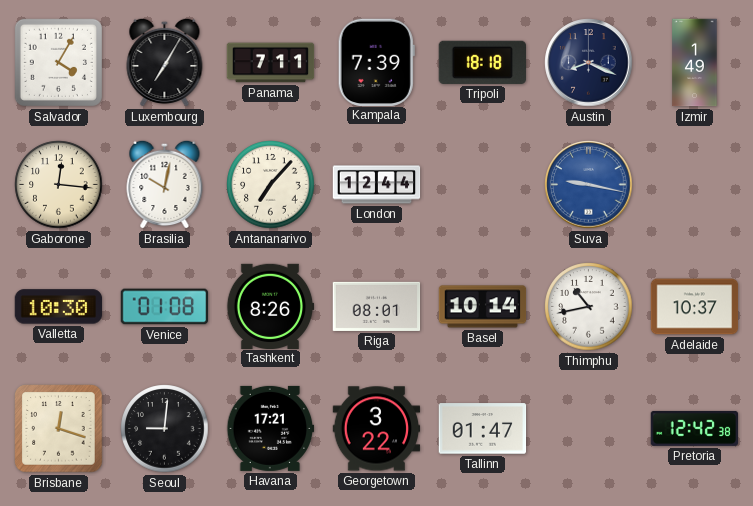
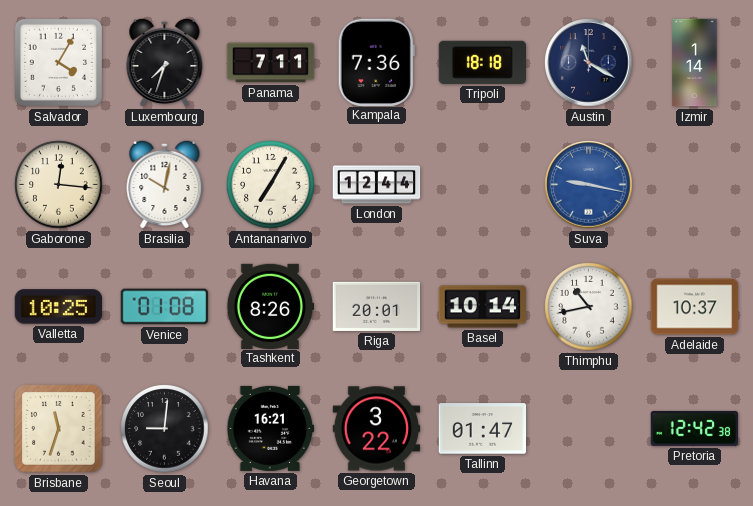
Luxembourg: 7:05 -> 7:33 (165, 62)
Kampala: 7:39 -> 7:36 (376, 62)
Austin: 8:19 -> 11:20 (589, 63)
Izmir: 1:49 -> 1:14 (695, 63)
Antananarivo: 7:07 -> 7:05 (271, 185)
Valletta: 10:30 -> 10:25 (59, 307)
Riga: 08:01 -> 20:01 (377, 306)
Brisbane: 12:18 -> 11:33 (59, 429)
Havana: 17:21 -> 16:21 (271, 428)
